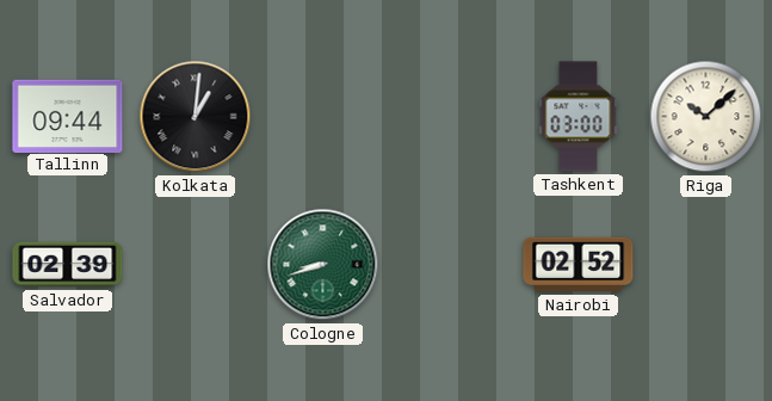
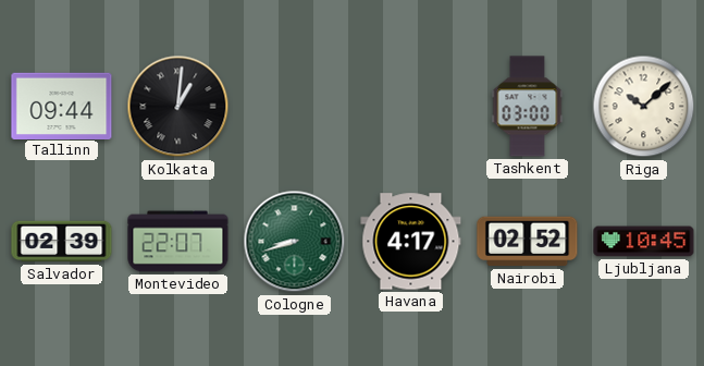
Montevideo: none -> 22:07 (178, 242)
Havana: none -> 4:17 (411, 242)
Ljubljana: none -> 10:45 (644, 242)
